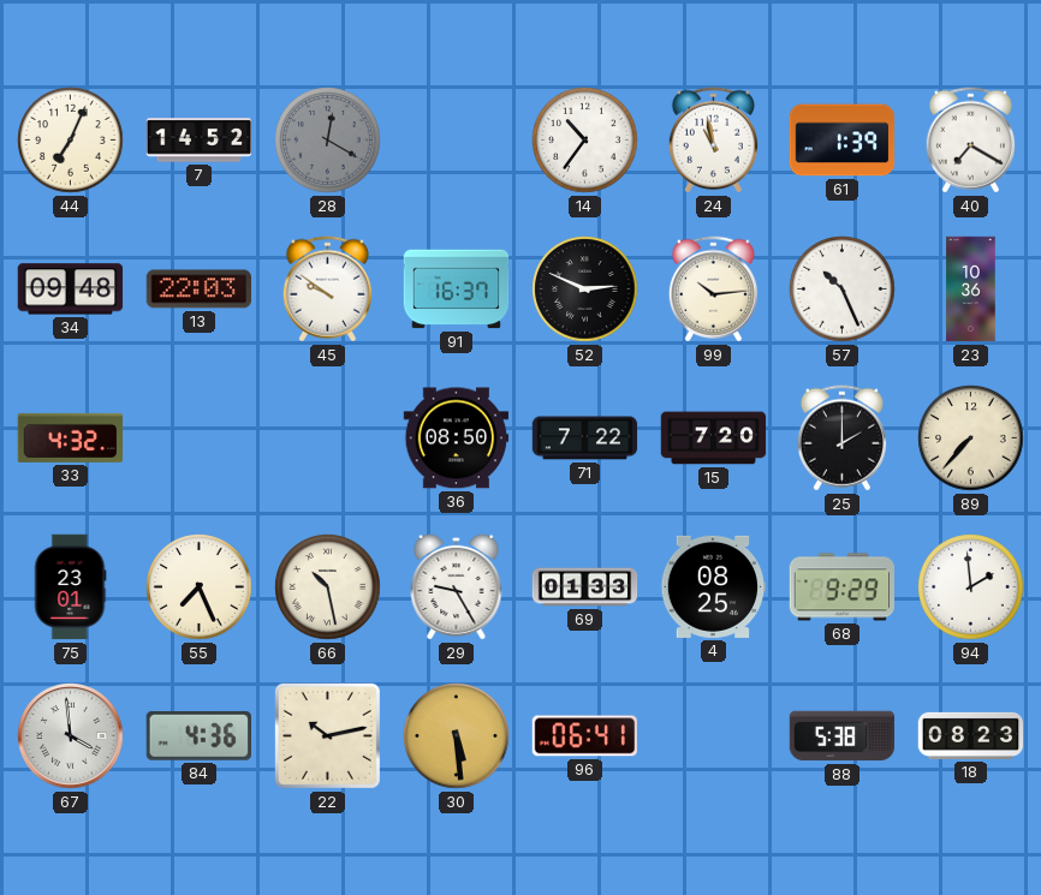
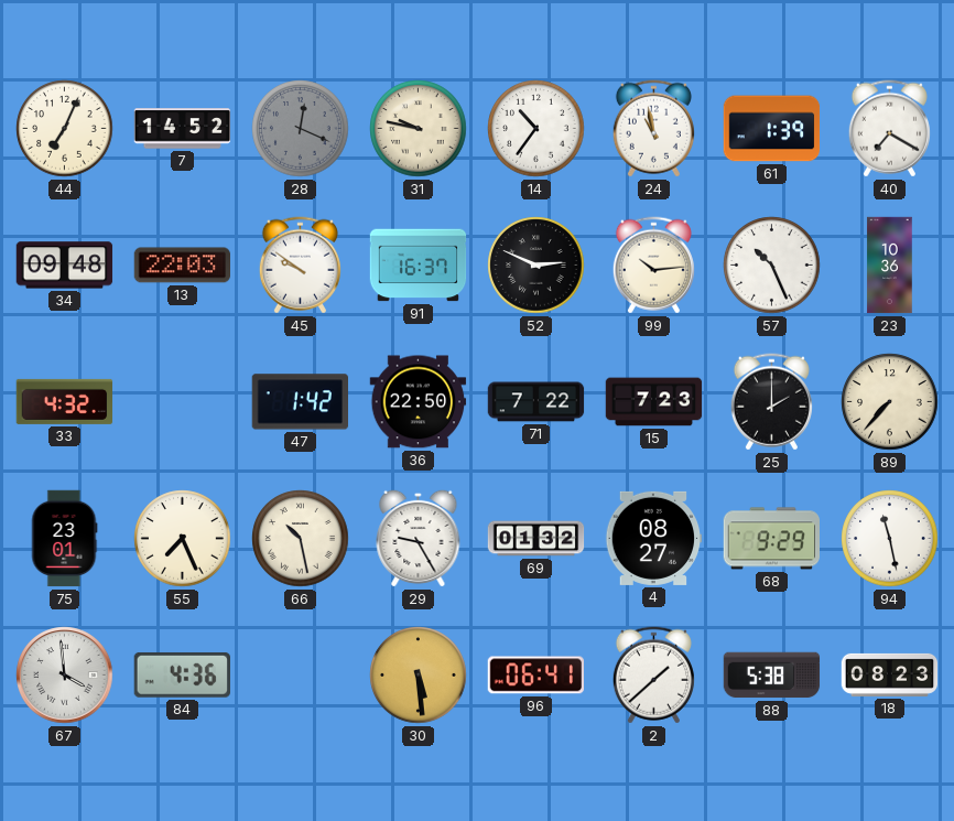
28: 12:20 -> 12:19 (301, 129)
31: none -> 9:47 (419, 129)
47: none -> 1:42 (300, 402)
36: 08:50 -> 22:50 (419, 402)
15: 7:20 -> 7:23 (654, 402)
69: 01:33 -> 01:32 (536, 539)
4: 08:25 -> 08:27 (654, 538)
94: 1:59 -> 11:28 (890, 539)
22: 10:13 -> none (327, 735)
2: none -> 1:38 (653, 676)
